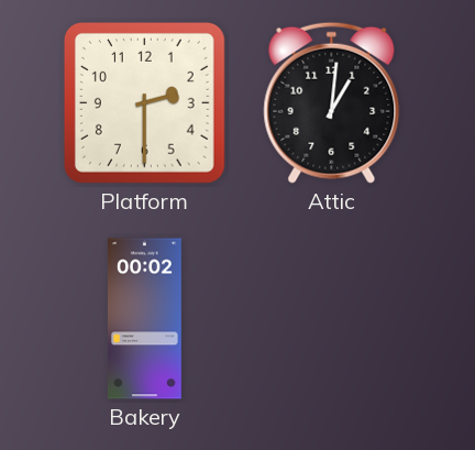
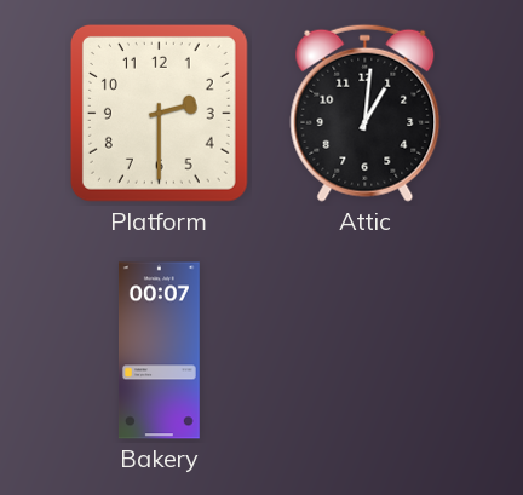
Bakery: 00:02 -> 00:07 (159, 351)
